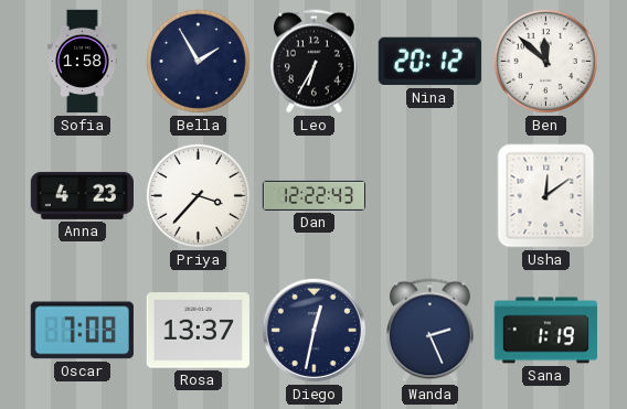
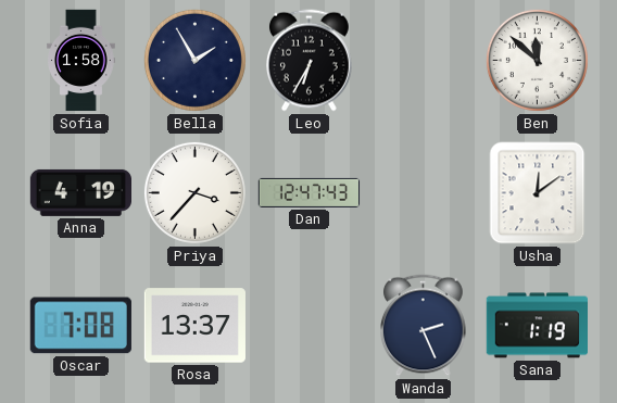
Nina: 20:12 -> none (429, 62)
Anna: 4:23 -> 4:19 (80, 192)
Dan: 12:22 -> 12:47 (310, 192)
Diego: 12:32 -> none (313, 330)
